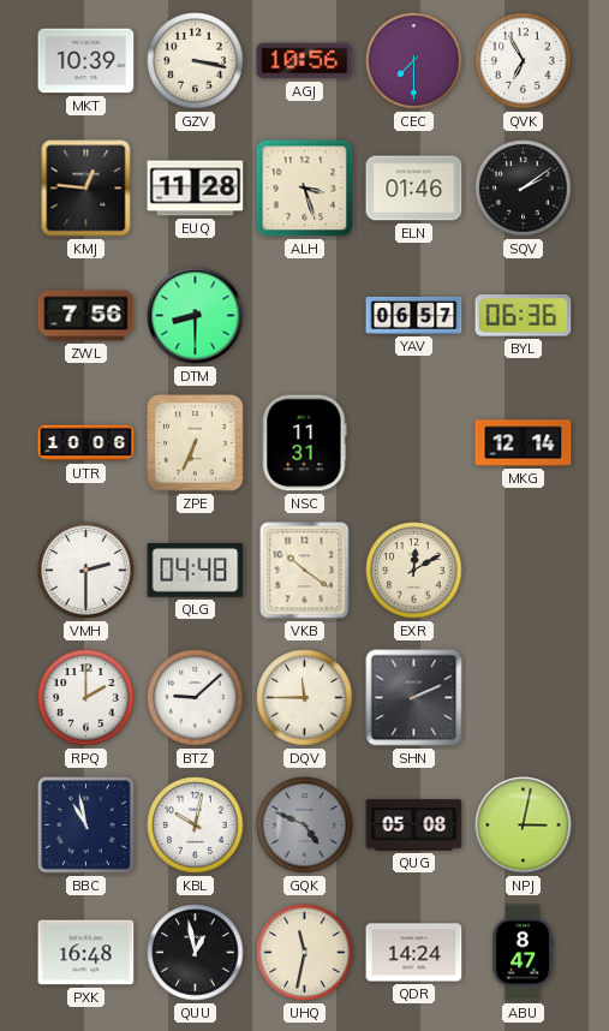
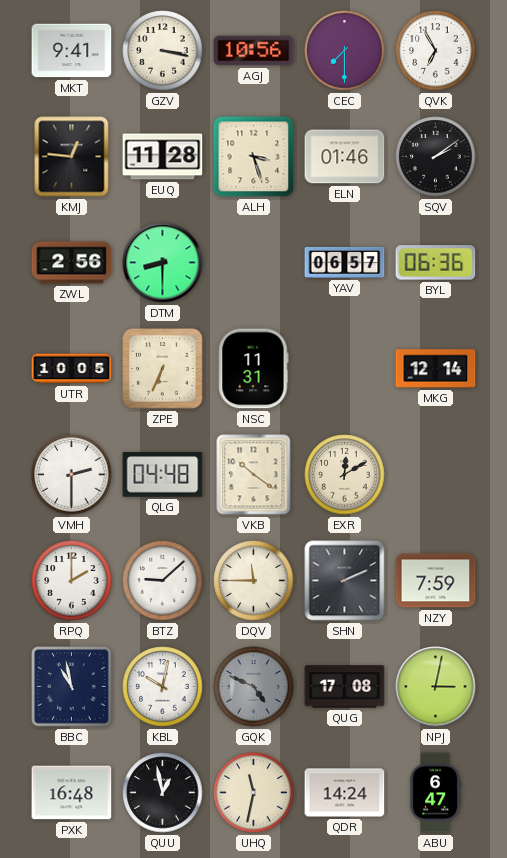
MKT: 10:39 -> 9:41 (72, 51)
ZWL: 7:56 -> 2:56 (72, 263)
UTR: 10:06 -> 10:05 (72, 369)
NZY: none -> 7:59 (436, 581)
QUG: 05:08 -> 17:08 (345, 687)
ABU: 8:47 -> 6:47 (435, 793)
